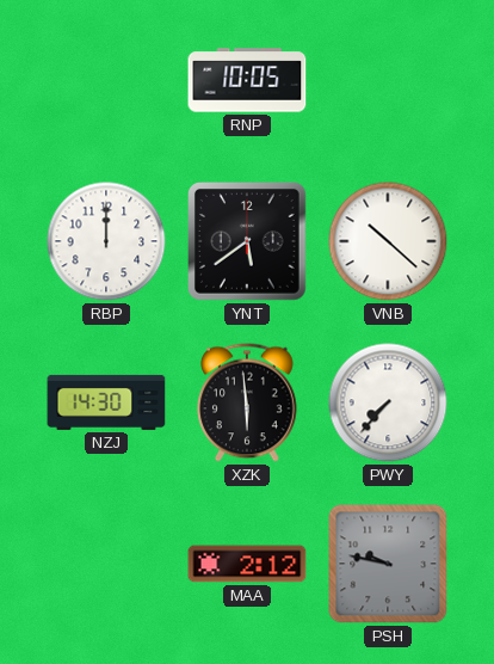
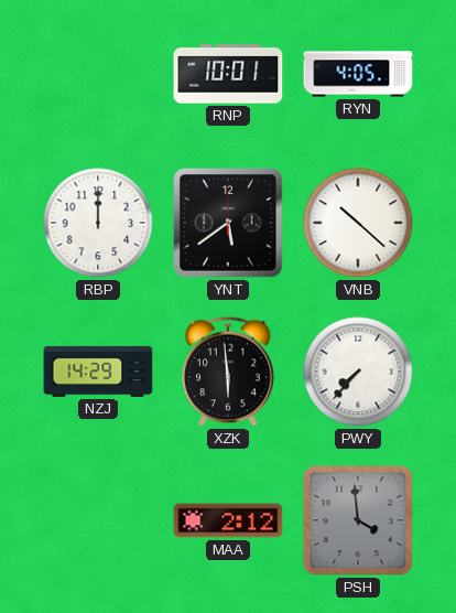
RNP: 10:05 -> 10:01 (228, 74)
RYN: none -> 4:05 (358, 74)
NZJ: 14:30 -> 14:29 (98, 372)
PSH: 9:47 -> 3:59 (358, 520)
